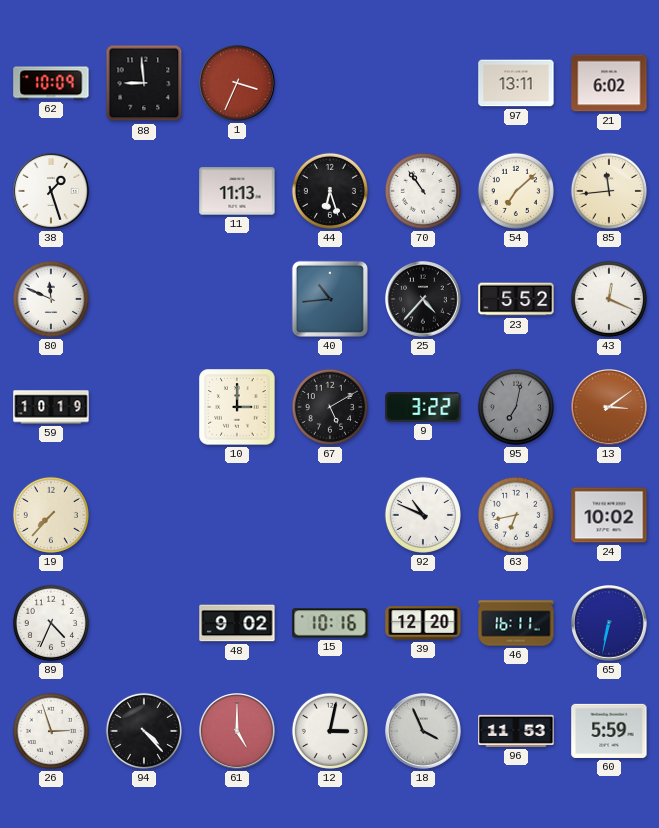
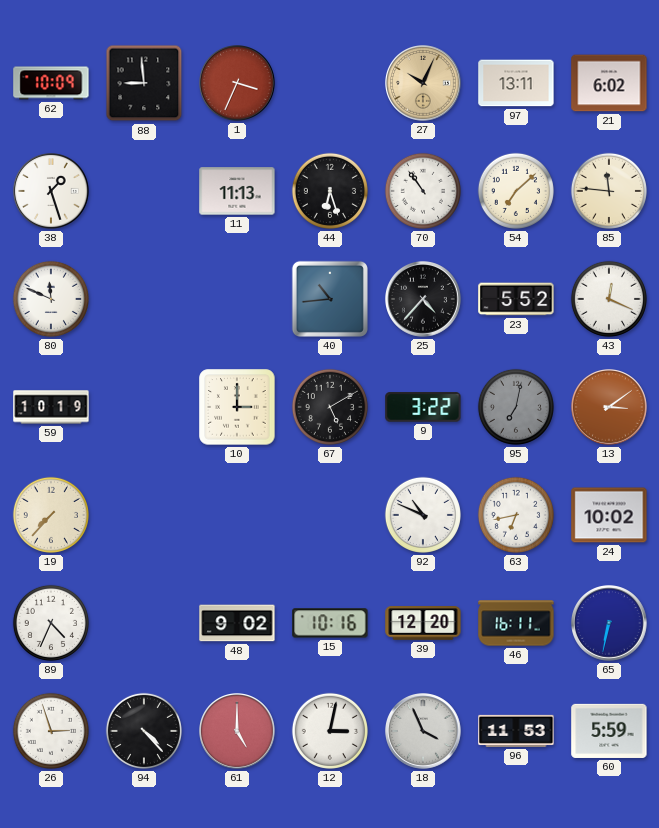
27: none -> 10:04 (424, 84)
85: 11:44 -> 11:46 (609, 191)
